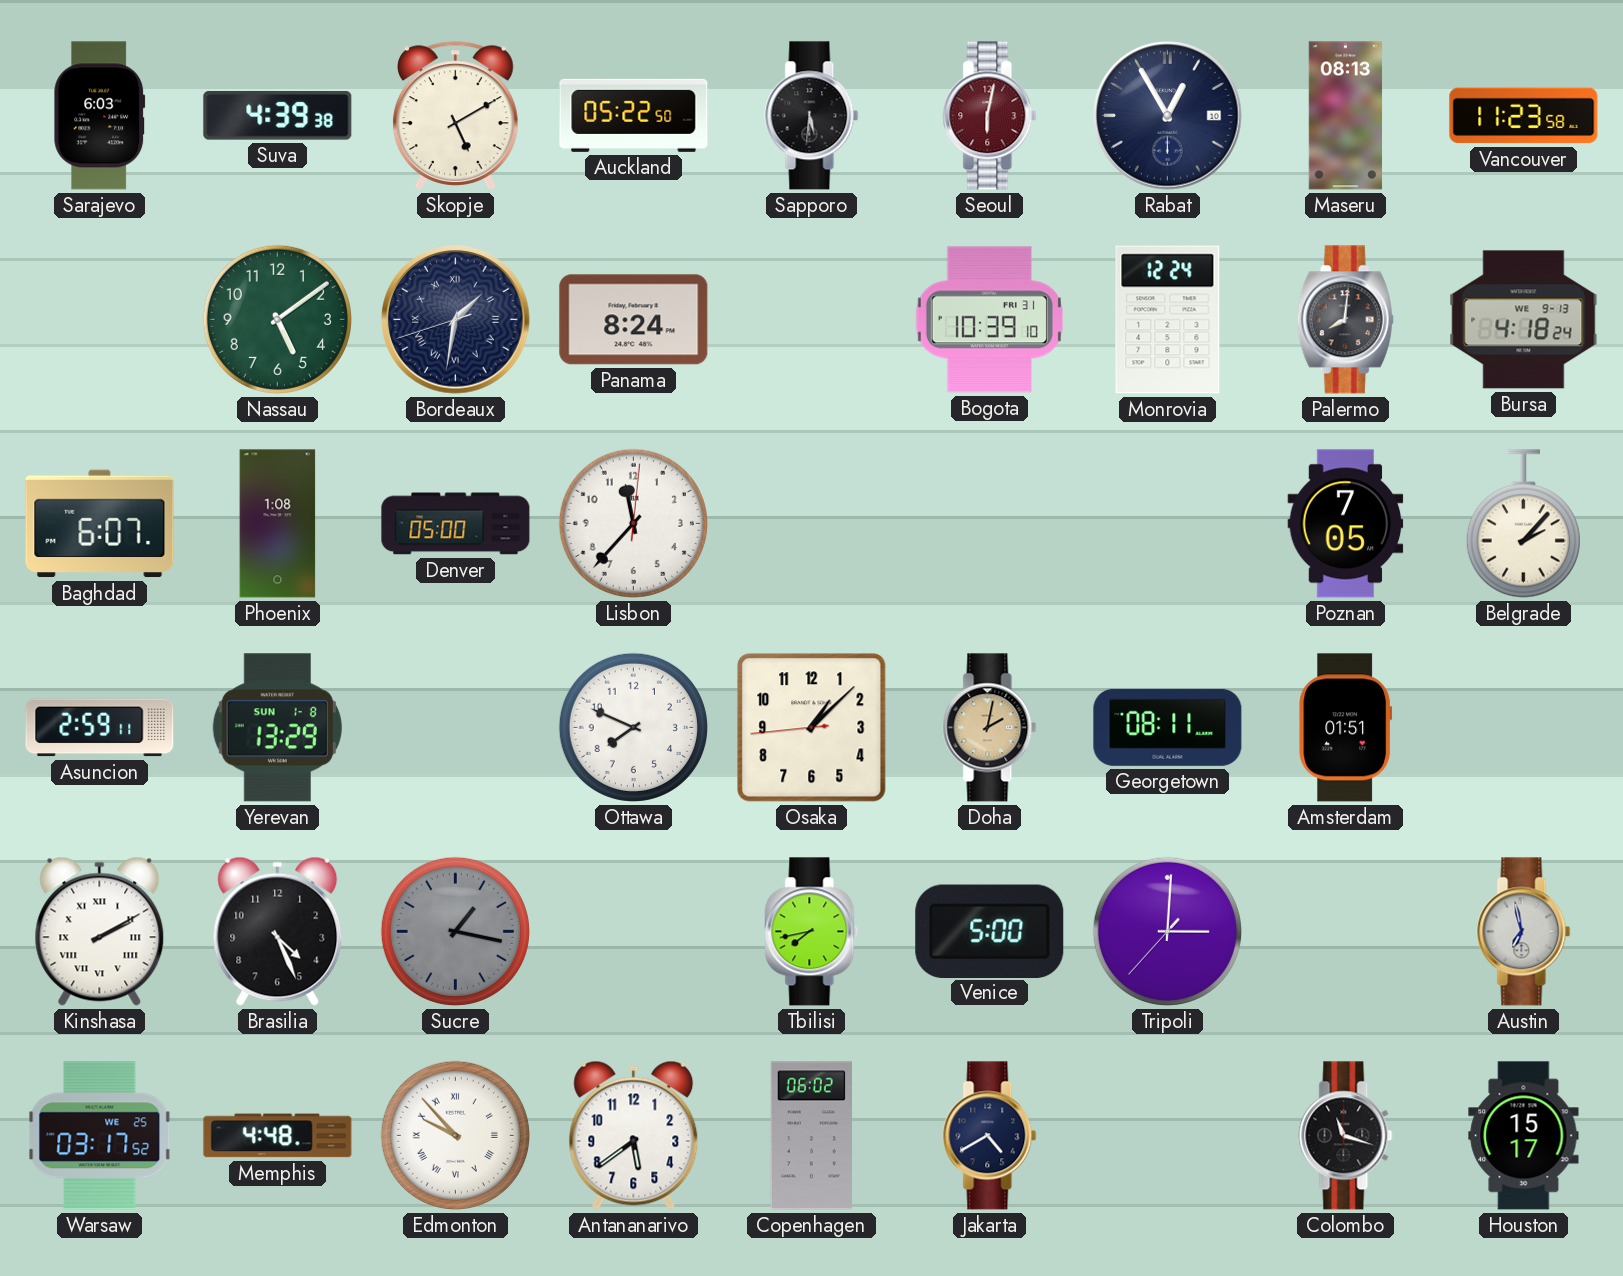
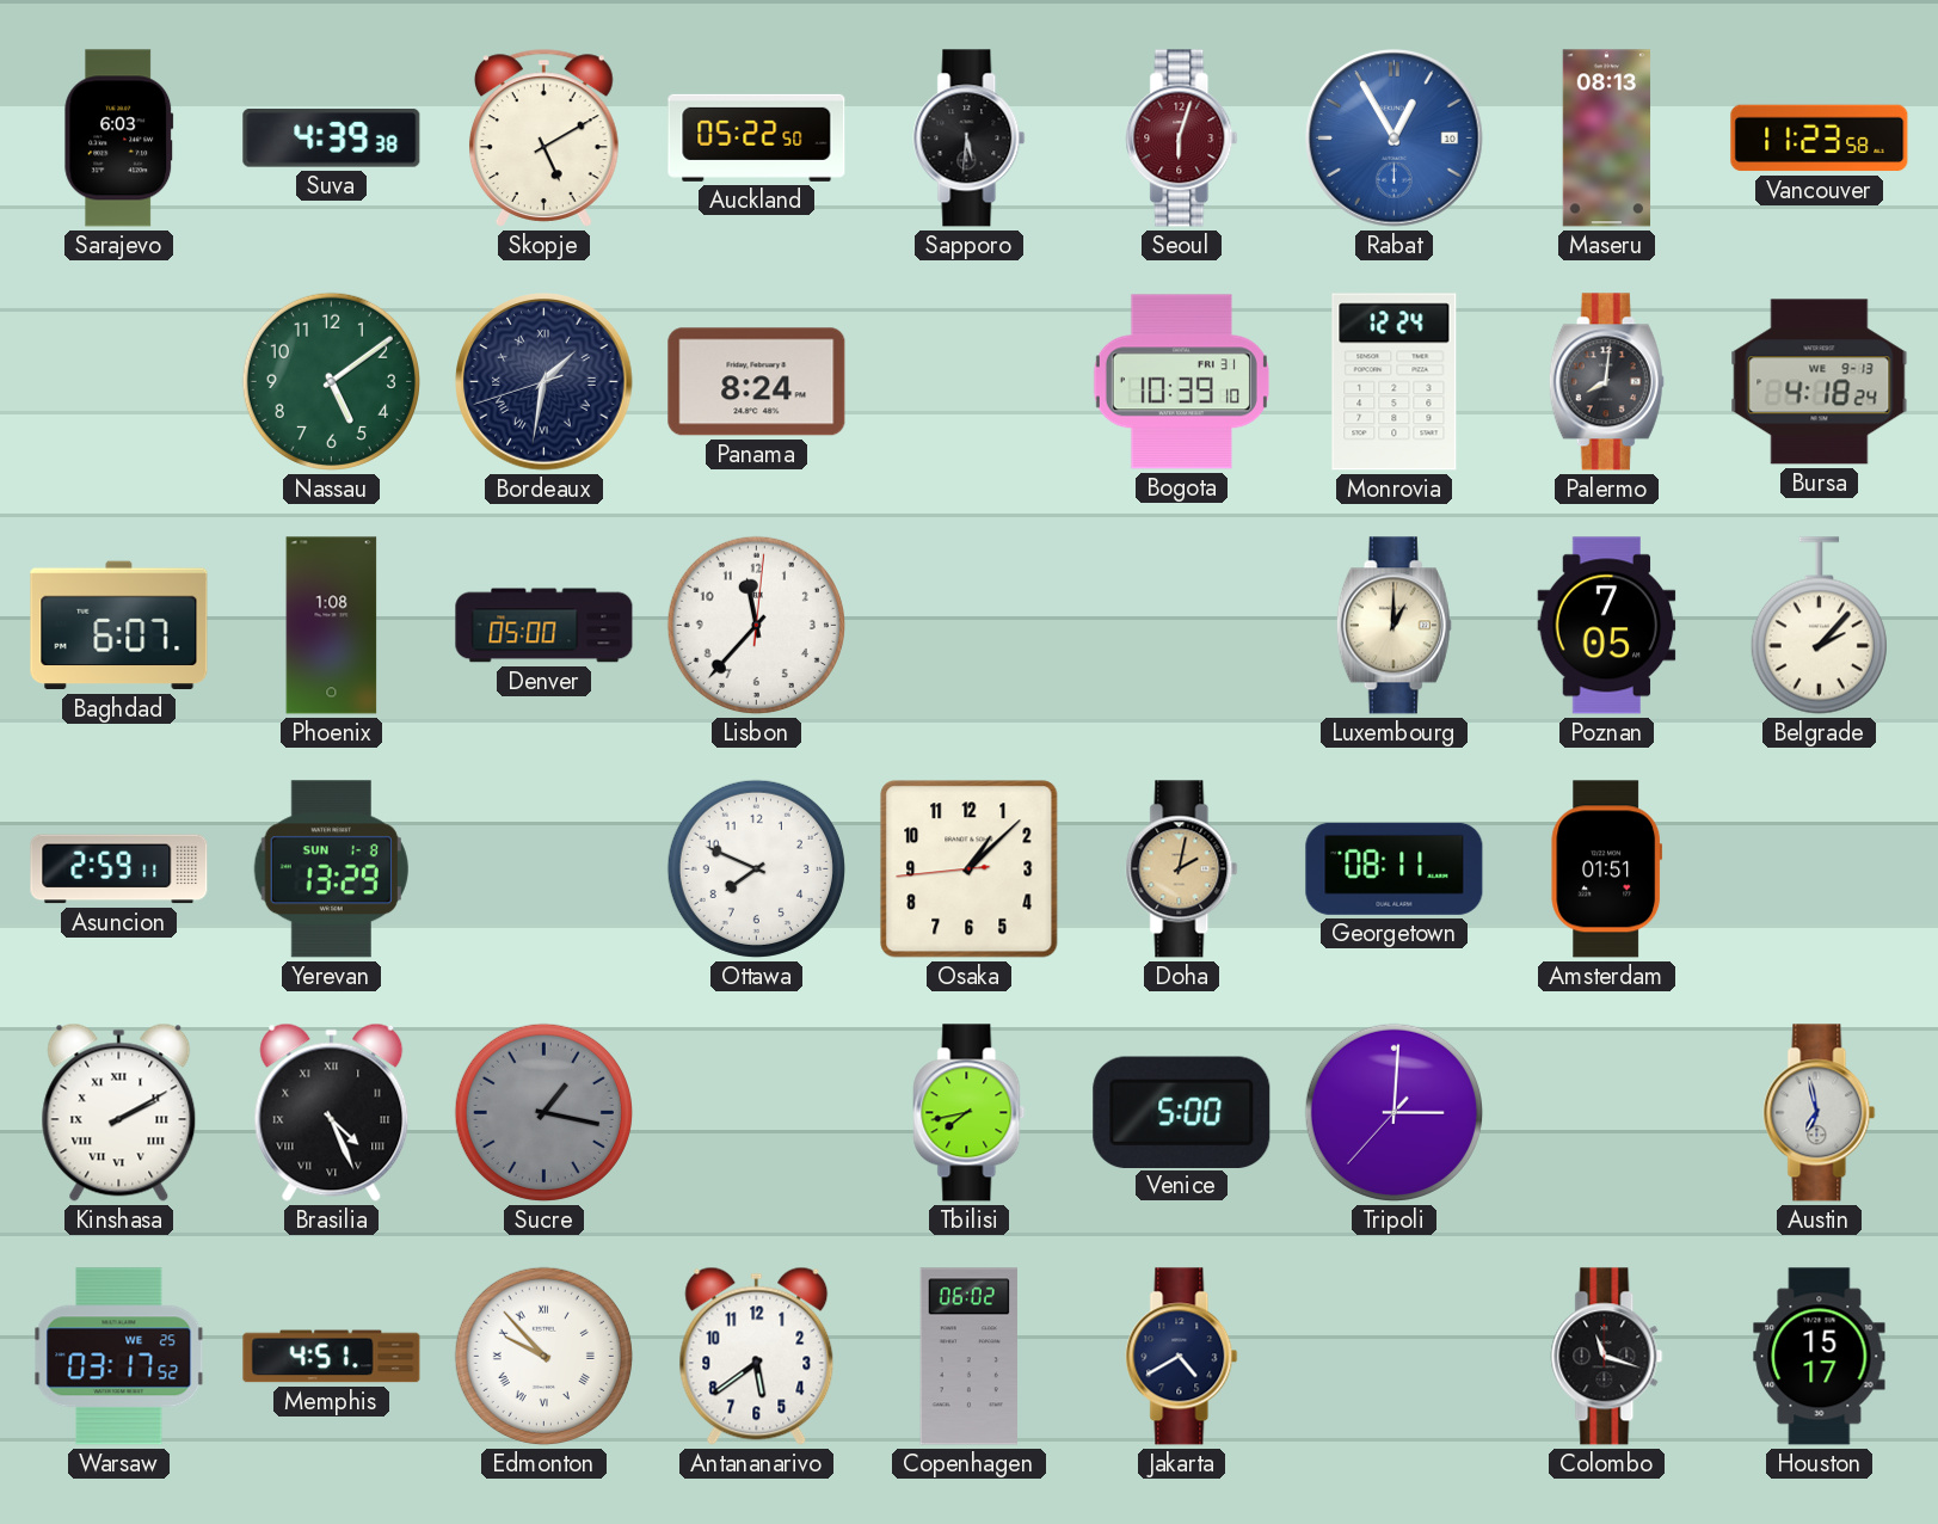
Seoul: 6:02 -> 6:03 (1182, 139)
Rabat dial: navy -> blue (1395, 139)
Luxembourg: none -> 1:00 (1393, 626)
Brasilia numerals: Arabic -> Roman (332, 1112)
Memphis: 4:48 -> 4:51 (332, 1357)
